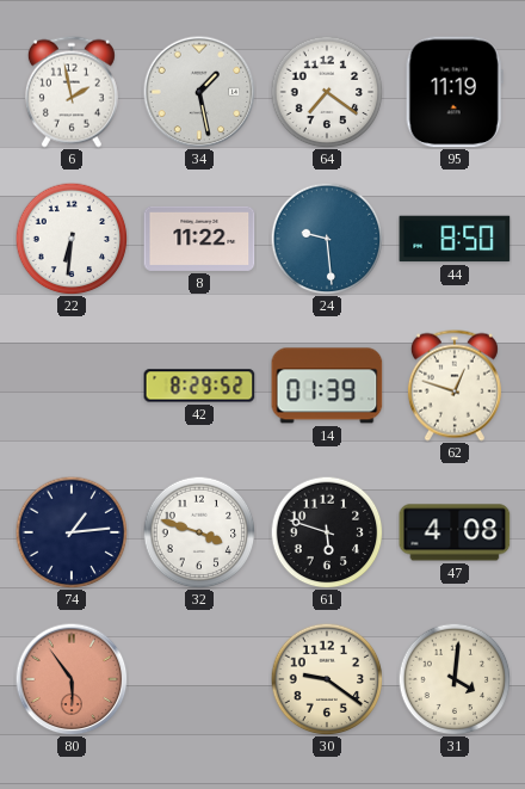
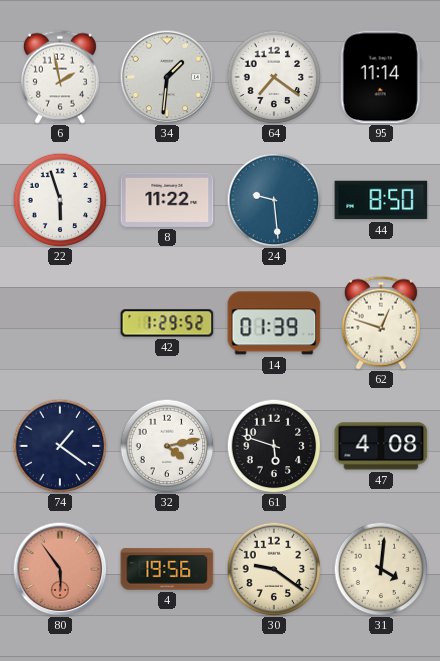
34: 1:28 -> 1:31 (167, 77)
95: 11:19 -> 11:14 (381, 77)
22: 6:31 -> 5:57 (60, 200)
42: 8:29 -> 1:29 (167, 323)
74: 1:14 -> 1:21 (60, 446)
32: 3:48 -> 4:13 (167, 446)
4: none -> 19:56 (167, 569)
